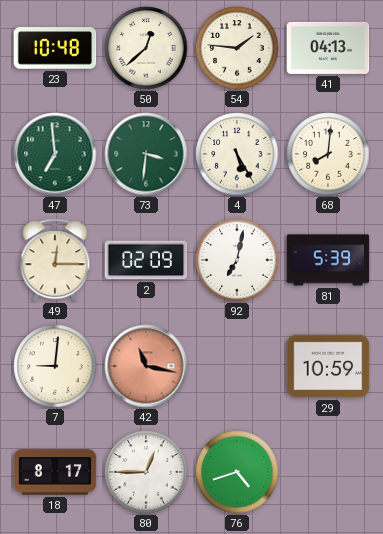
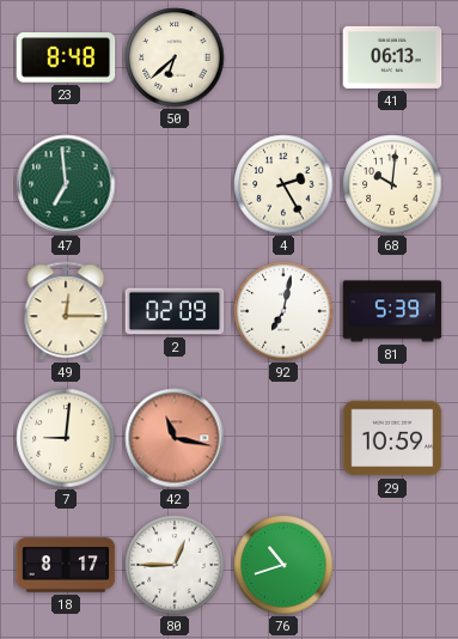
23: 10:48 -> 8:48 (66, 57)
50: 12:38 -> 6:38 (175, 57)
54: 1:46 -> none (237, 48)
41: 04:13 -> 06:13 (392, 57)
73: 3:31 -> none (146, 154)
4: 5:25 -> 2:25 (283, 184)
68: 8:01 -> 10:01 (392, 184)
76: 4:42 -> 10:42 (283, 565)
